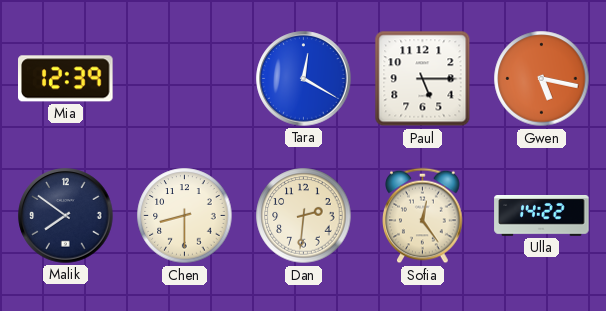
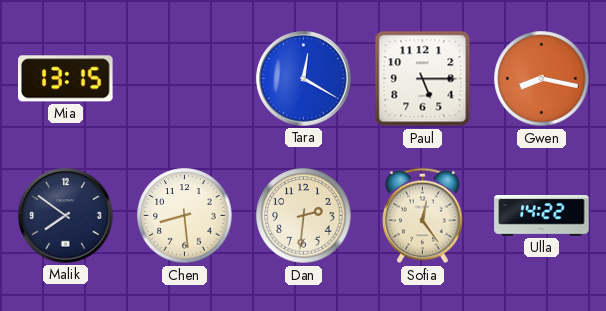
Mia: 12:39 -> 13:15 (66, 79)
Gwen: 5:17 -> 8:17 (542, 79)
Chen: 8:30 -> 8:29 (185, 216)
